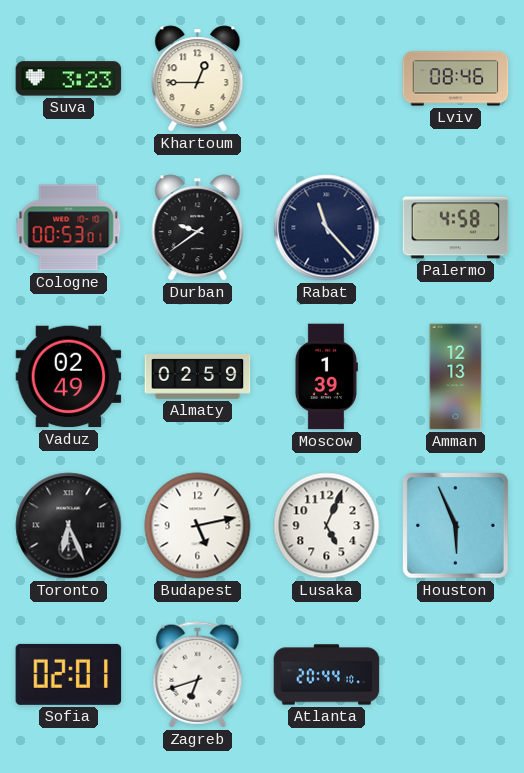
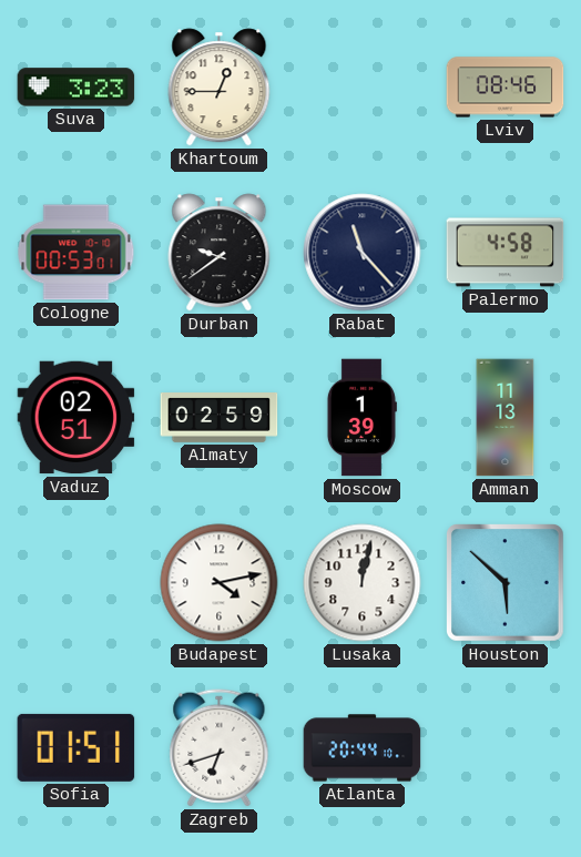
Vaduz: 02:49 -> 02:51 (77, 418)
Amman: 12:13 -> 11:13 (506, 418)
Toronto: 6:26 -> none (69, 526)
Budapest: 5:13 -> 4:13 (220, 583)
Lusaka: 5:04 -> 12:02 (363, 583)
Houston: 5:56 -> 5:52 (506, 583)
Sofia: 02:01 -> 01:51 (77, 747)
